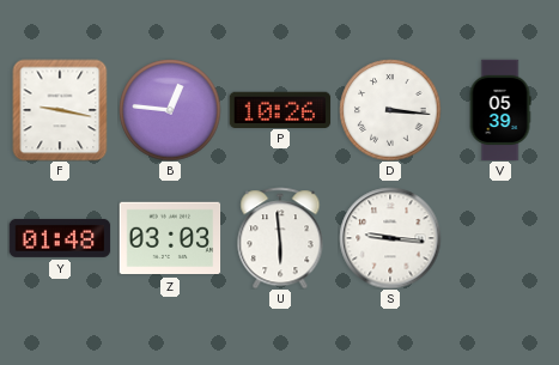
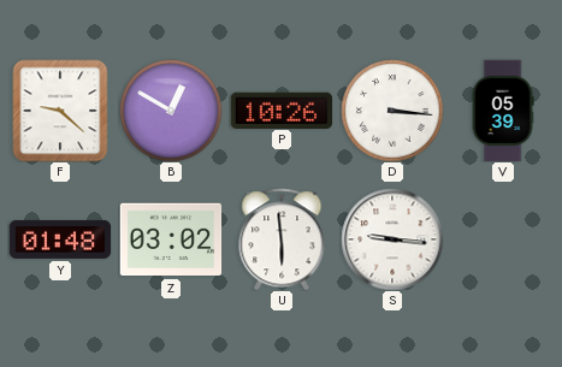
F: 9:17 -> 9:22 (60, 111)
B: 12:46 -> 12:50 (171, 111)
Z: 03:03 -> 03:02 (171, 239)
